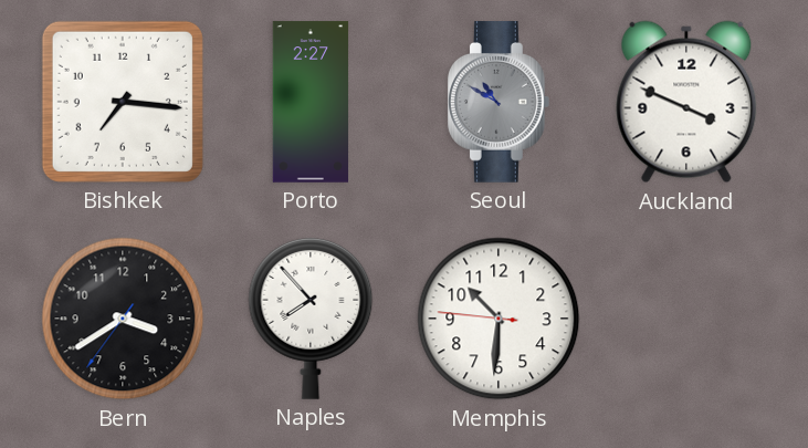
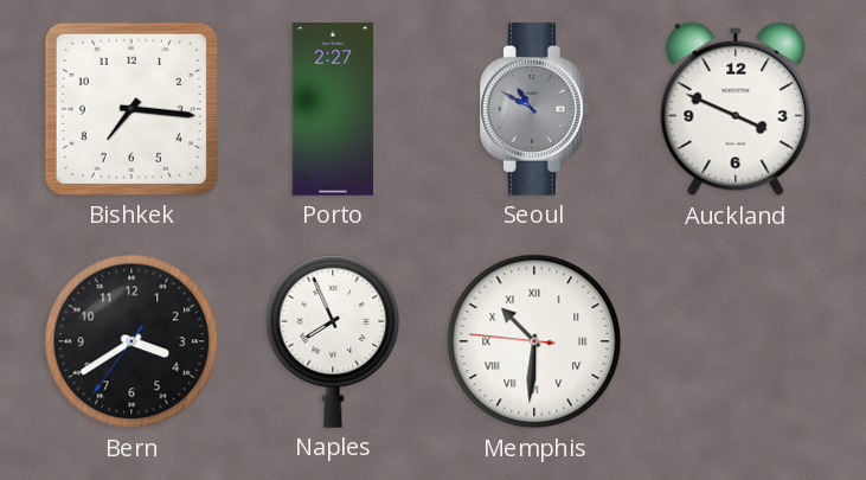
Naples: 7:53 -> 7:56 (333, 341)
Memphis numerals: Arabic -> Roman (534, 341)
